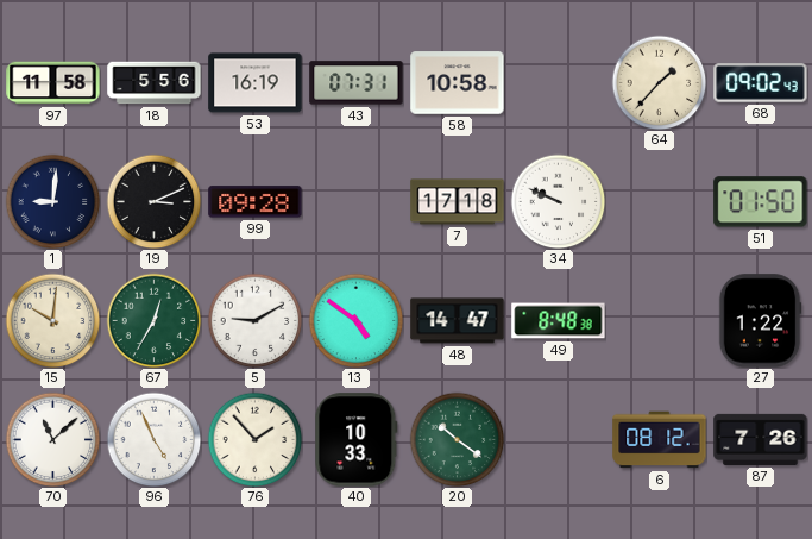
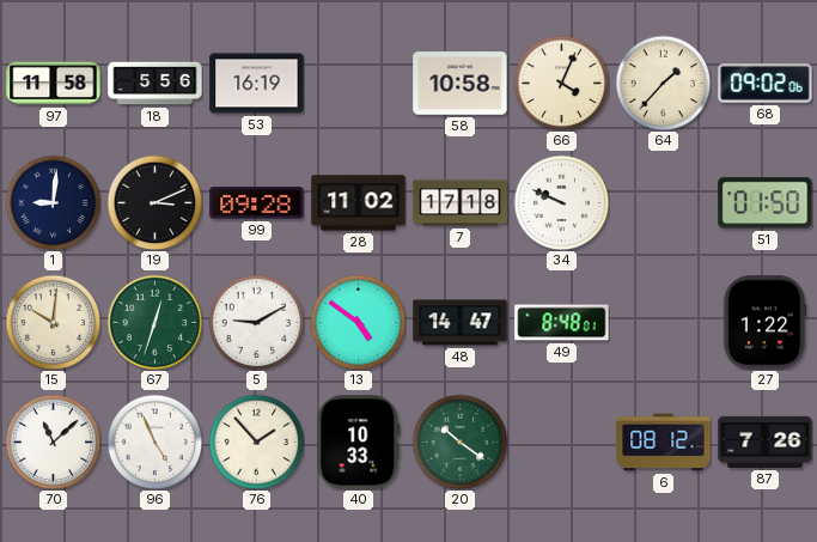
43: 07:31 -> none (357, 83)
66: none -> 4:04 (561, 83)
68: 09:02:43 -> 09:02:06 (766, 84)
28: none -> 11:02 (359, 203)
67: 12:35 -> 12:33 (154, 322)
49: 8:48:38 -> 8:48:01 (562, 323)
